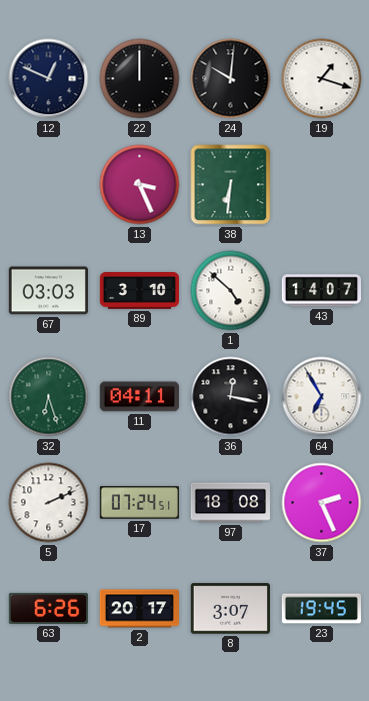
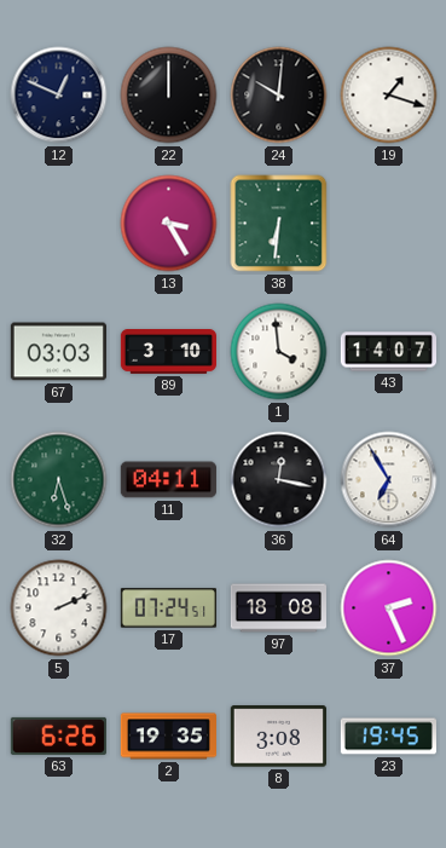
13: 3:26 -> 3:25 (169, 224)
1: 4:52 -> 3:59 (279, 352)
2: 20:17 -> 19:35 (168, 737)
8: 3:07 -> 3:08 (278, 737)
